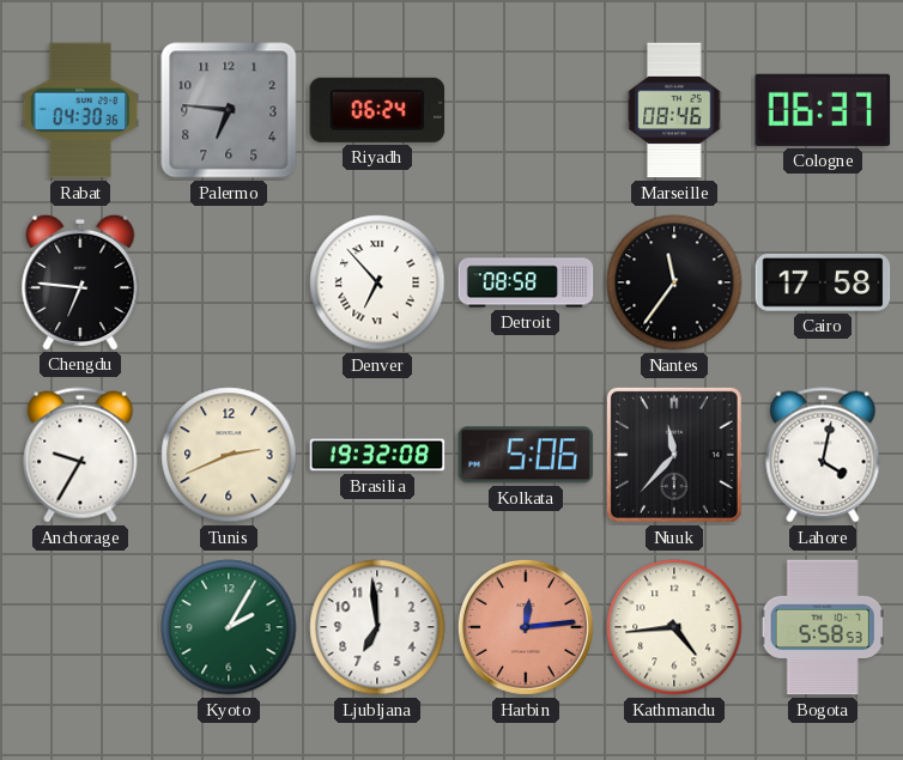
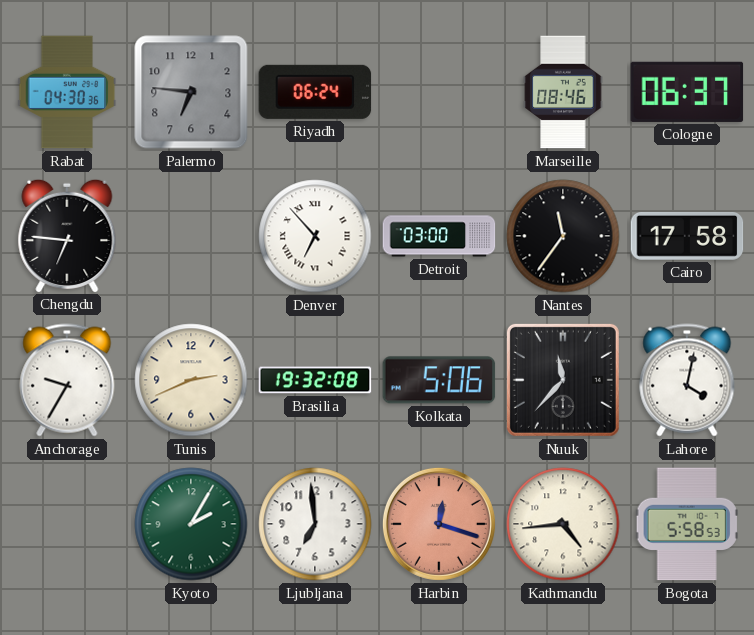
Detroit: 08:58 -> 03:00 (439, 236)
Harbin: 12:14 -> 12:18 (439, 524)
